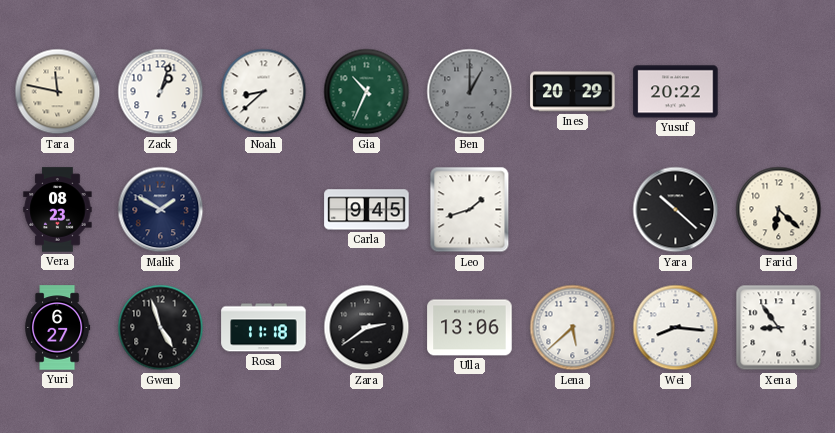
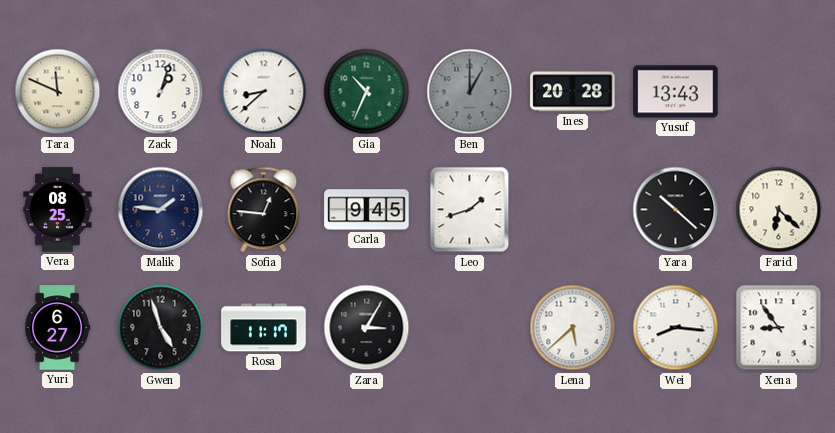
Tara: 11:47 -> 11:49 (58, 92)
Ines: 20:29 -> 20:28 (573, 92)
Yusuf: 20:22 -> 13:43 (676, 92)
Vera: 08:23 -> 08:25 (58, 210)
Malik: 1:50 -> 1:46 (161, 210)
Sofia: none -> 12:46 (264, 210)
Rosa: 11:18 -> 11:17 (264, 328)
Zara: 2:39 -> 3:05 (367, 328)
Ulla: 13:06 -> none (470, 328)
